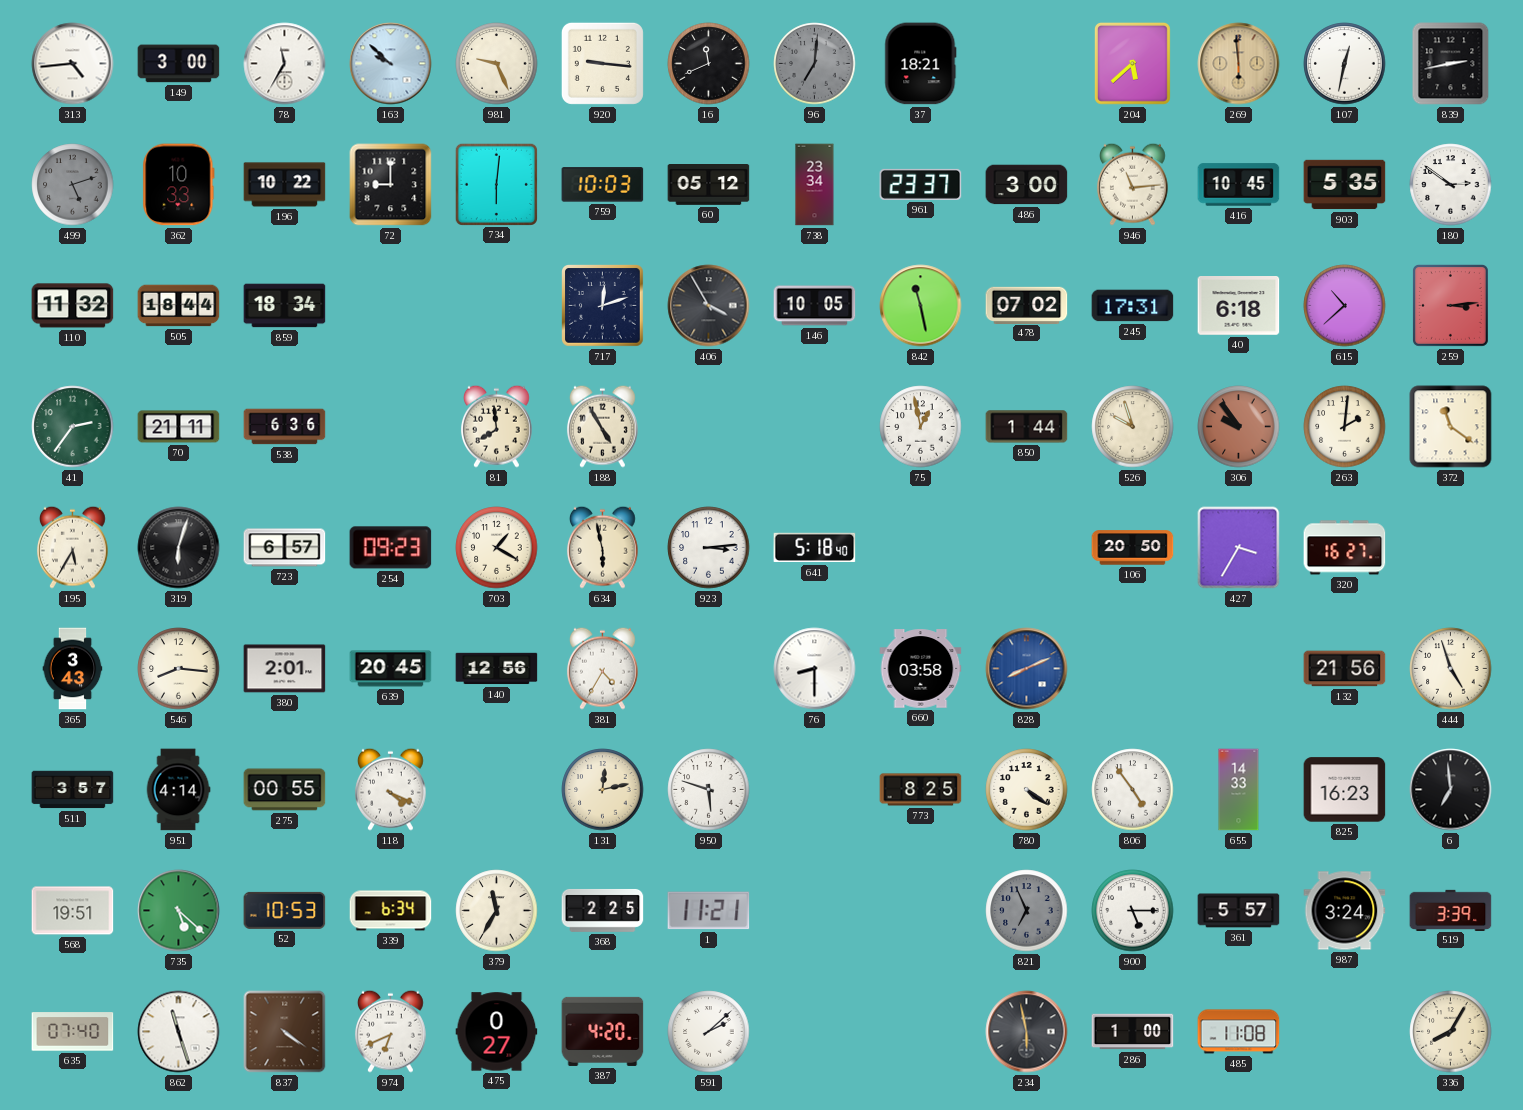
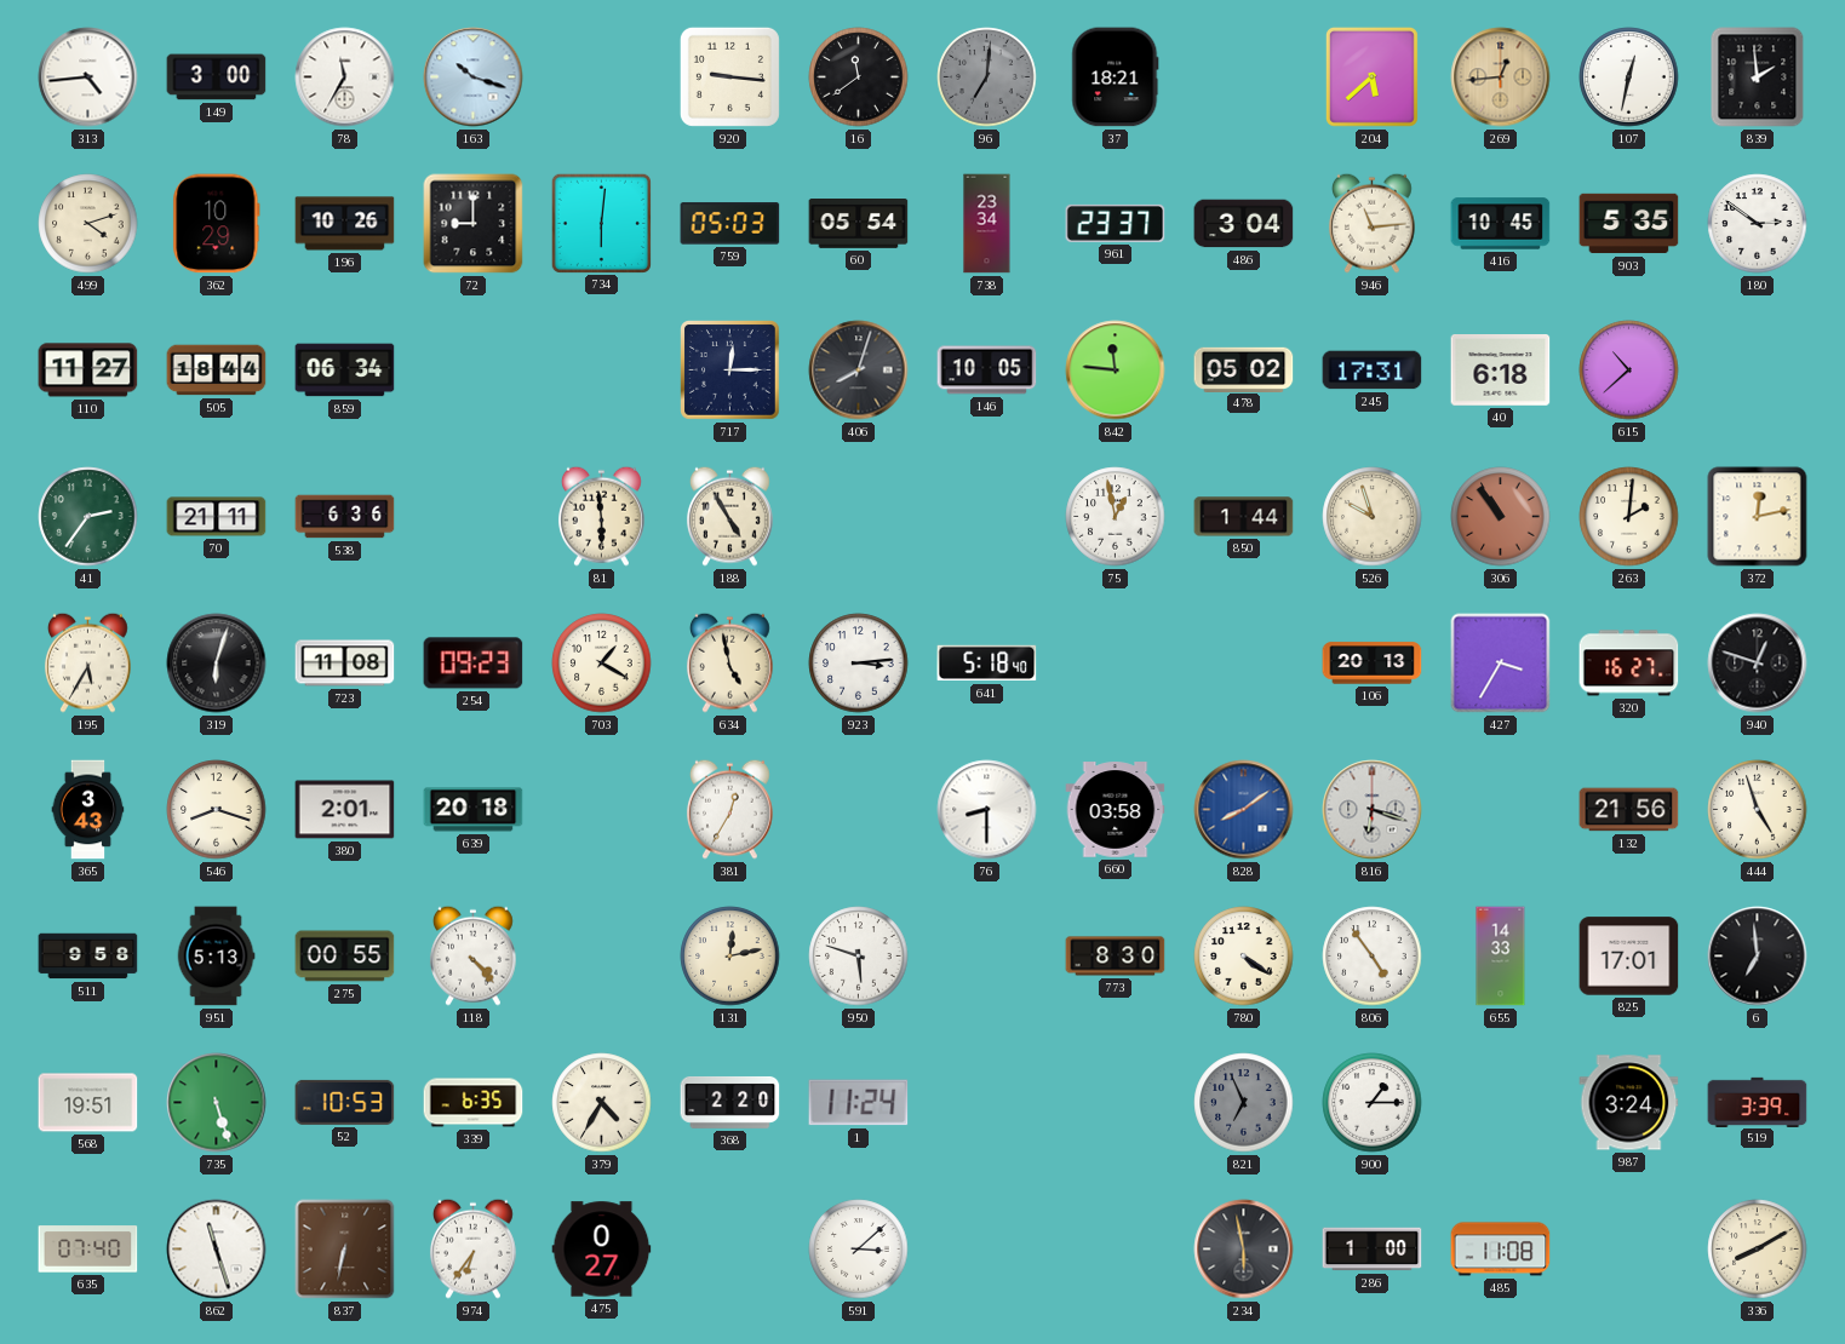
163: 9:52 -> 10:18 (474, 77)
981: 9:26 -> none (497, 64)
16: 11:41 -> 11:39 (859, 77)
269: 5:59 -> 12:44 (1501, 77)
839: 2:43 -> 1:59 (1758, 77)
499: 5:12 -> 4:12 (88, 224)
499 dial: grey -> cream (88, 224)
362: 10:33 -> 10:29 (217, 224)
196: 10:22 -> 10:26 (345, 224)
759: 10:03 -> 05:03 (730, 224)
60: 05:12 -> 05:54 (859, 224)
486: 3:00 -> 3:04 (1244, 224)
110: 11:32 -> 11:27 (88, 371)
859: 18:34 -> 06:34 (345, 371)
717: 12:12 -> 12:15 (730, 371)
406: 3:55 -> 8:03 (859, 371)
842: 11:28 -> 11:46 (1116, 371)
478: 07:02 -> 05:02 (1244, 369)
259: 3:14 -> none (1450, 305)
81: 7:59 -> 5:59 (601, 516)
306: 9:54 -> 10:54 (1501, 517)
372: 11:21 -> 12:13 (1758, 517)
723: 6:57 -> 11:08 (345, 664)
634: 5:58 -> 4:58 (729, 662)
106: 20:50 -> 20:13 (1373, 664)
940: none -> 12:48 (1758, 664)
546: 8:16 -> 8:18 (217, 810)
639: 20:45 -> 20:18 (474, 810)
140: 12:56 -> none (497, 669)
381: 4:35 -> 12:35 (729, 809)
828: 8:11 -> 8:09 (1244, 810)
816: none -> 6:18 (1373, 810)
511: 3:57 -> 9:58 (88, 957)
951: 4:14 -> 5:13 (216, 957)
118: 4:19 -> 4:23 (472, 955)
773: 8:25 -> 8:30 (1116, 957)
825: 16:23 -> 17:01 (1629, 957)
735: 5:22 -> 5:27 (217, 1103)
339: 6:34 -> 6:35 (474, 1103)
379: 11:35 -> 4:35 (602, 1103)
368: 2:25 -> 2:20 (730, 1102)
1: 11:21 -> 11:24 (859, 1103)
900: 5:15 -> 1:15 (1373, 1103)
361: 5:57 -> none (1239, 911)
837: 4:21 -> 6:32 (345, 1250)
974: 6:41 -> 6:36 (472, 1248)
387: 4:20 -> none (603, 1031)
591: 2:08 -> 3:08 (859, 1250)
336: 8:05 -> 8:10 (1758, 1250)
